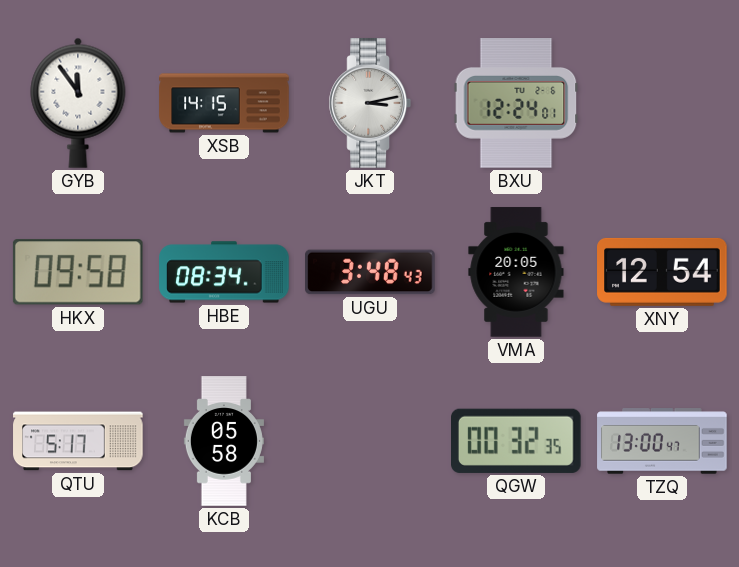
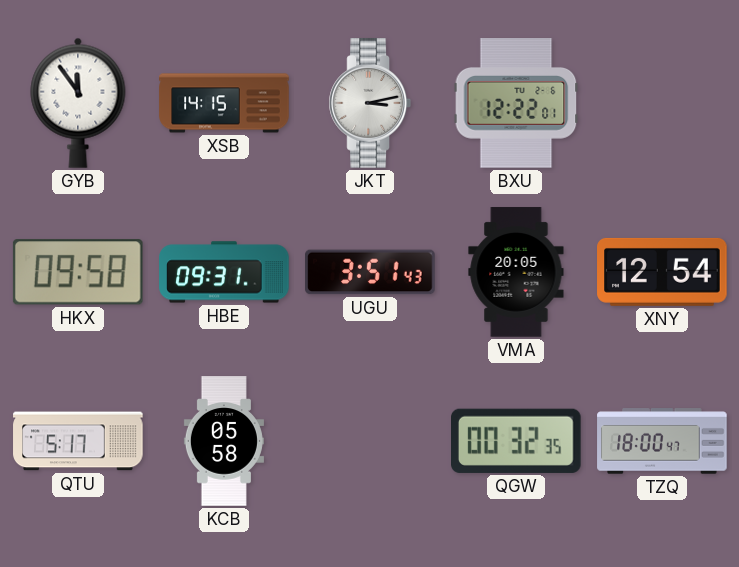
BXU: 12:24 -> 12:22 (516, 103)
HBE: 08:34 -> 09:31 (224, 272)
UGU: 3:48 -> 3:51 (370, 272)
TZQ: 13:00 -> 18:00 (662, 441)
